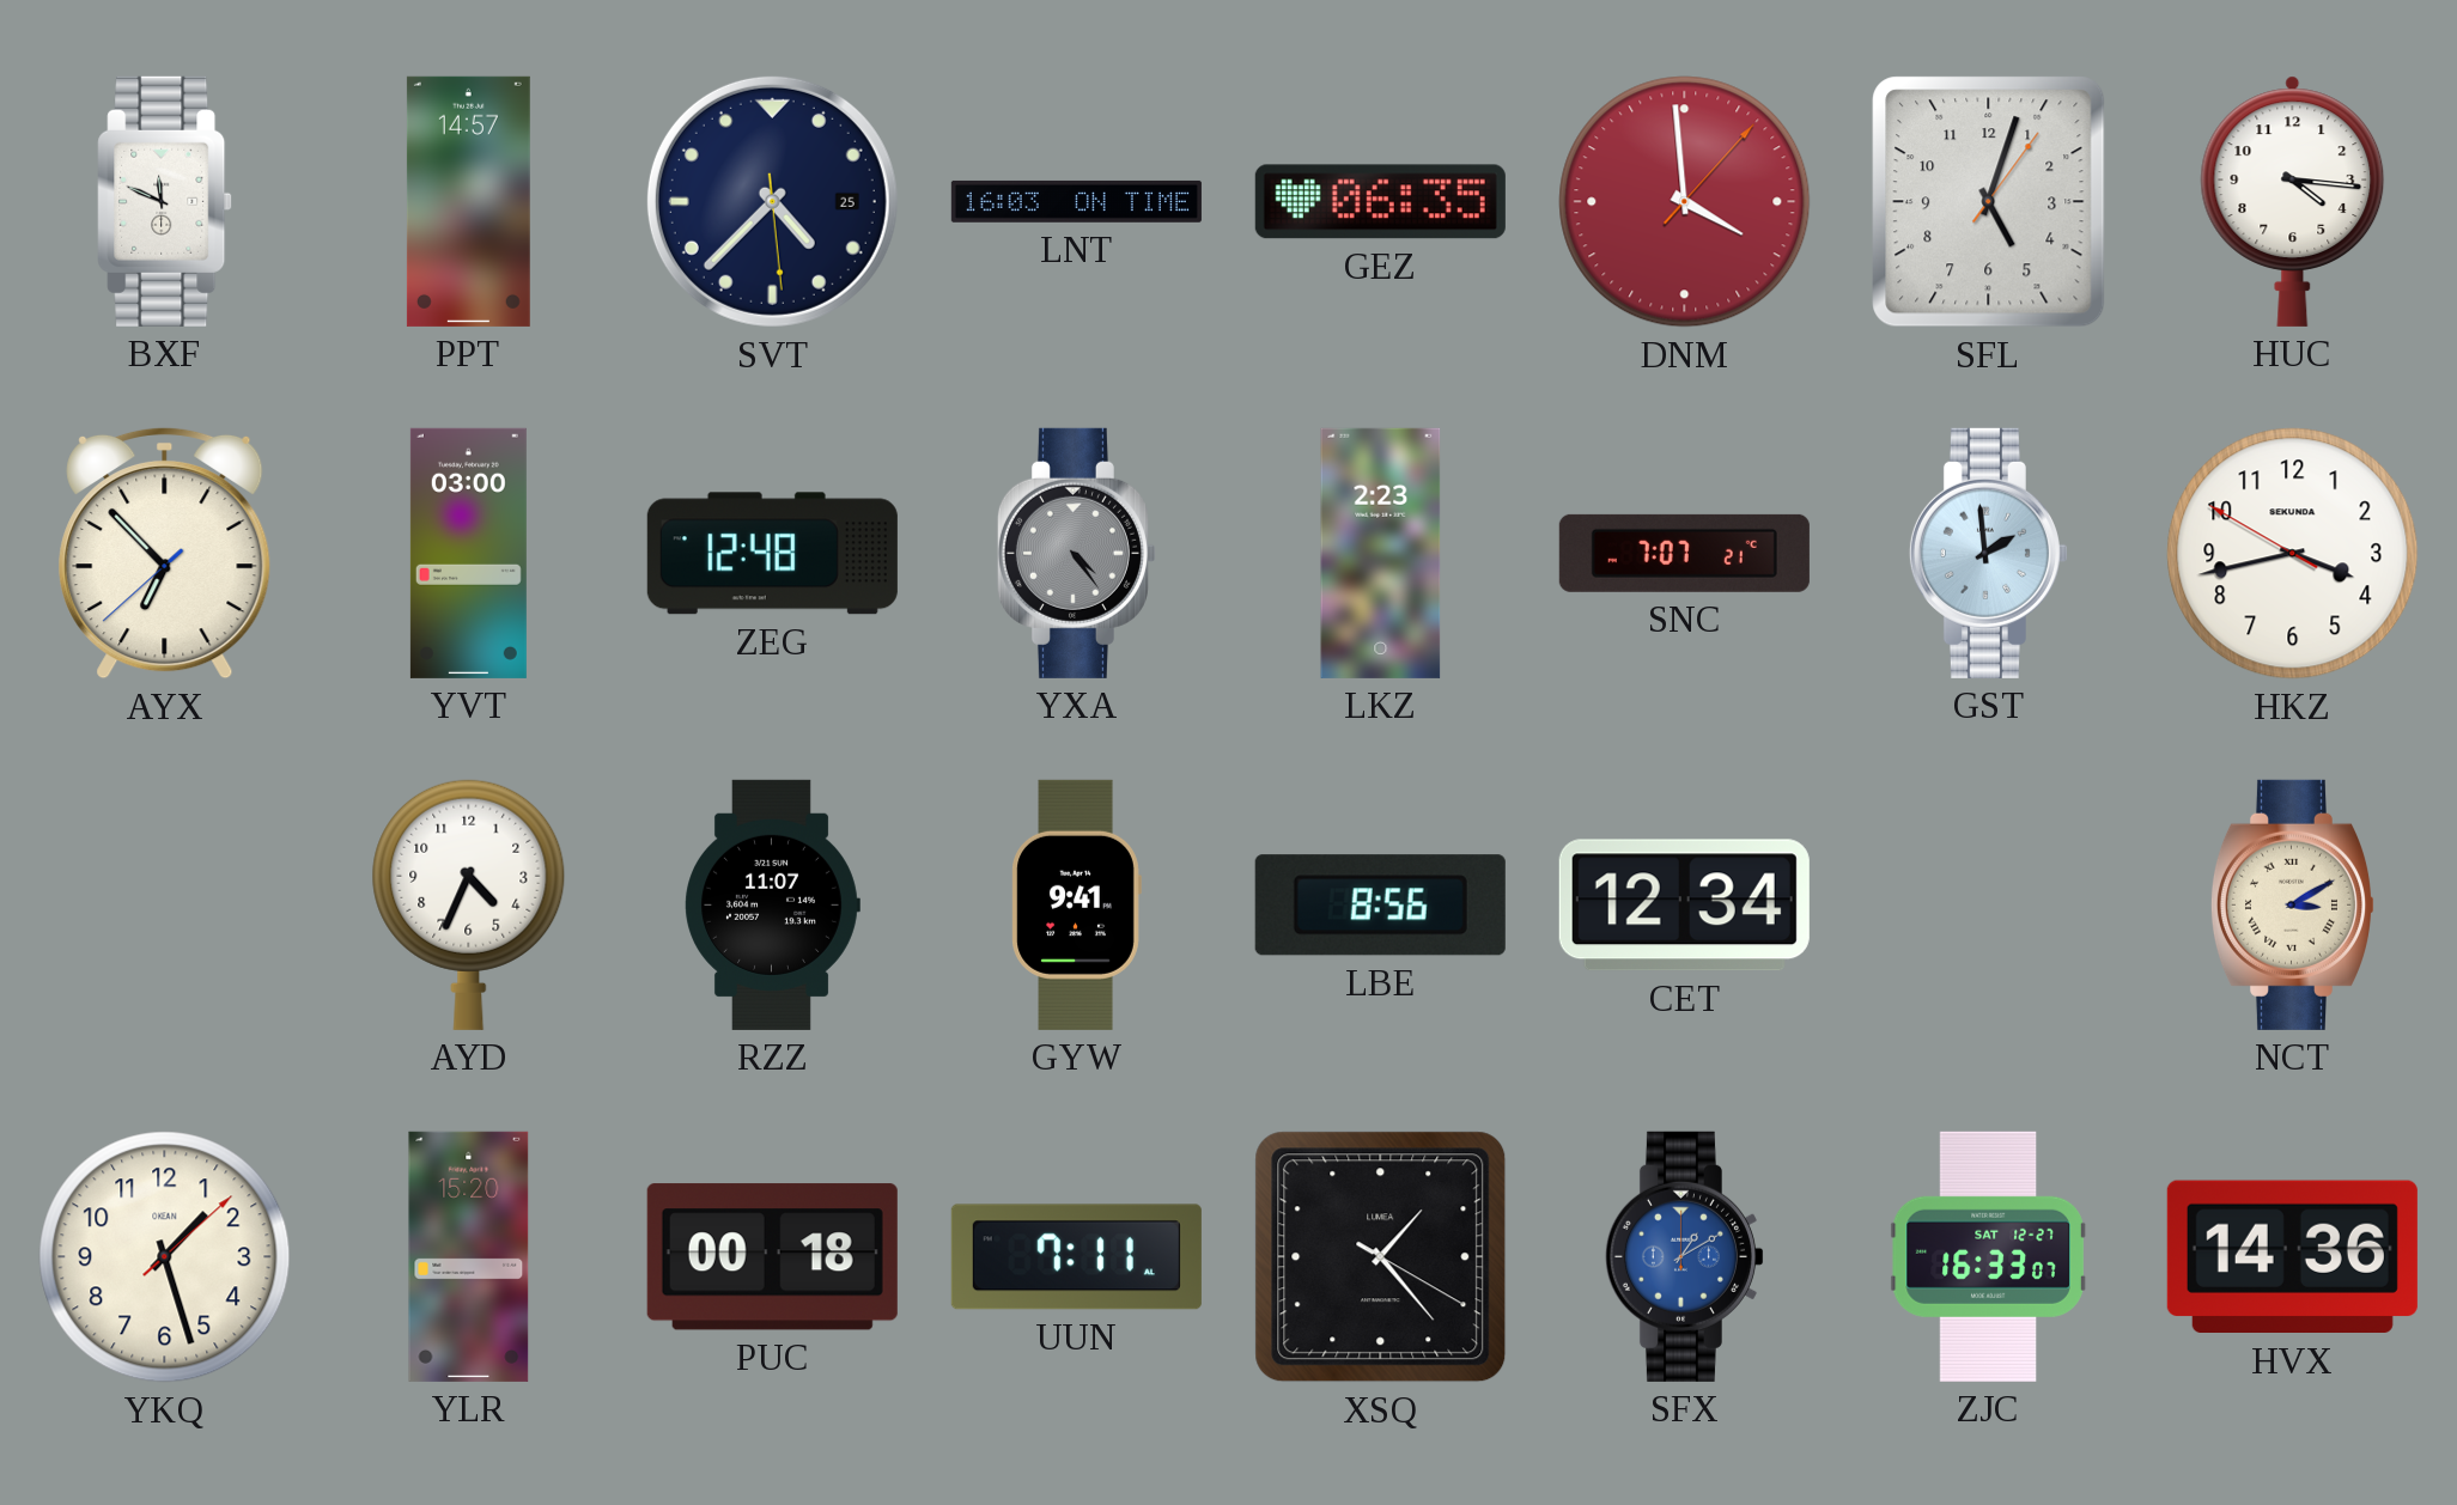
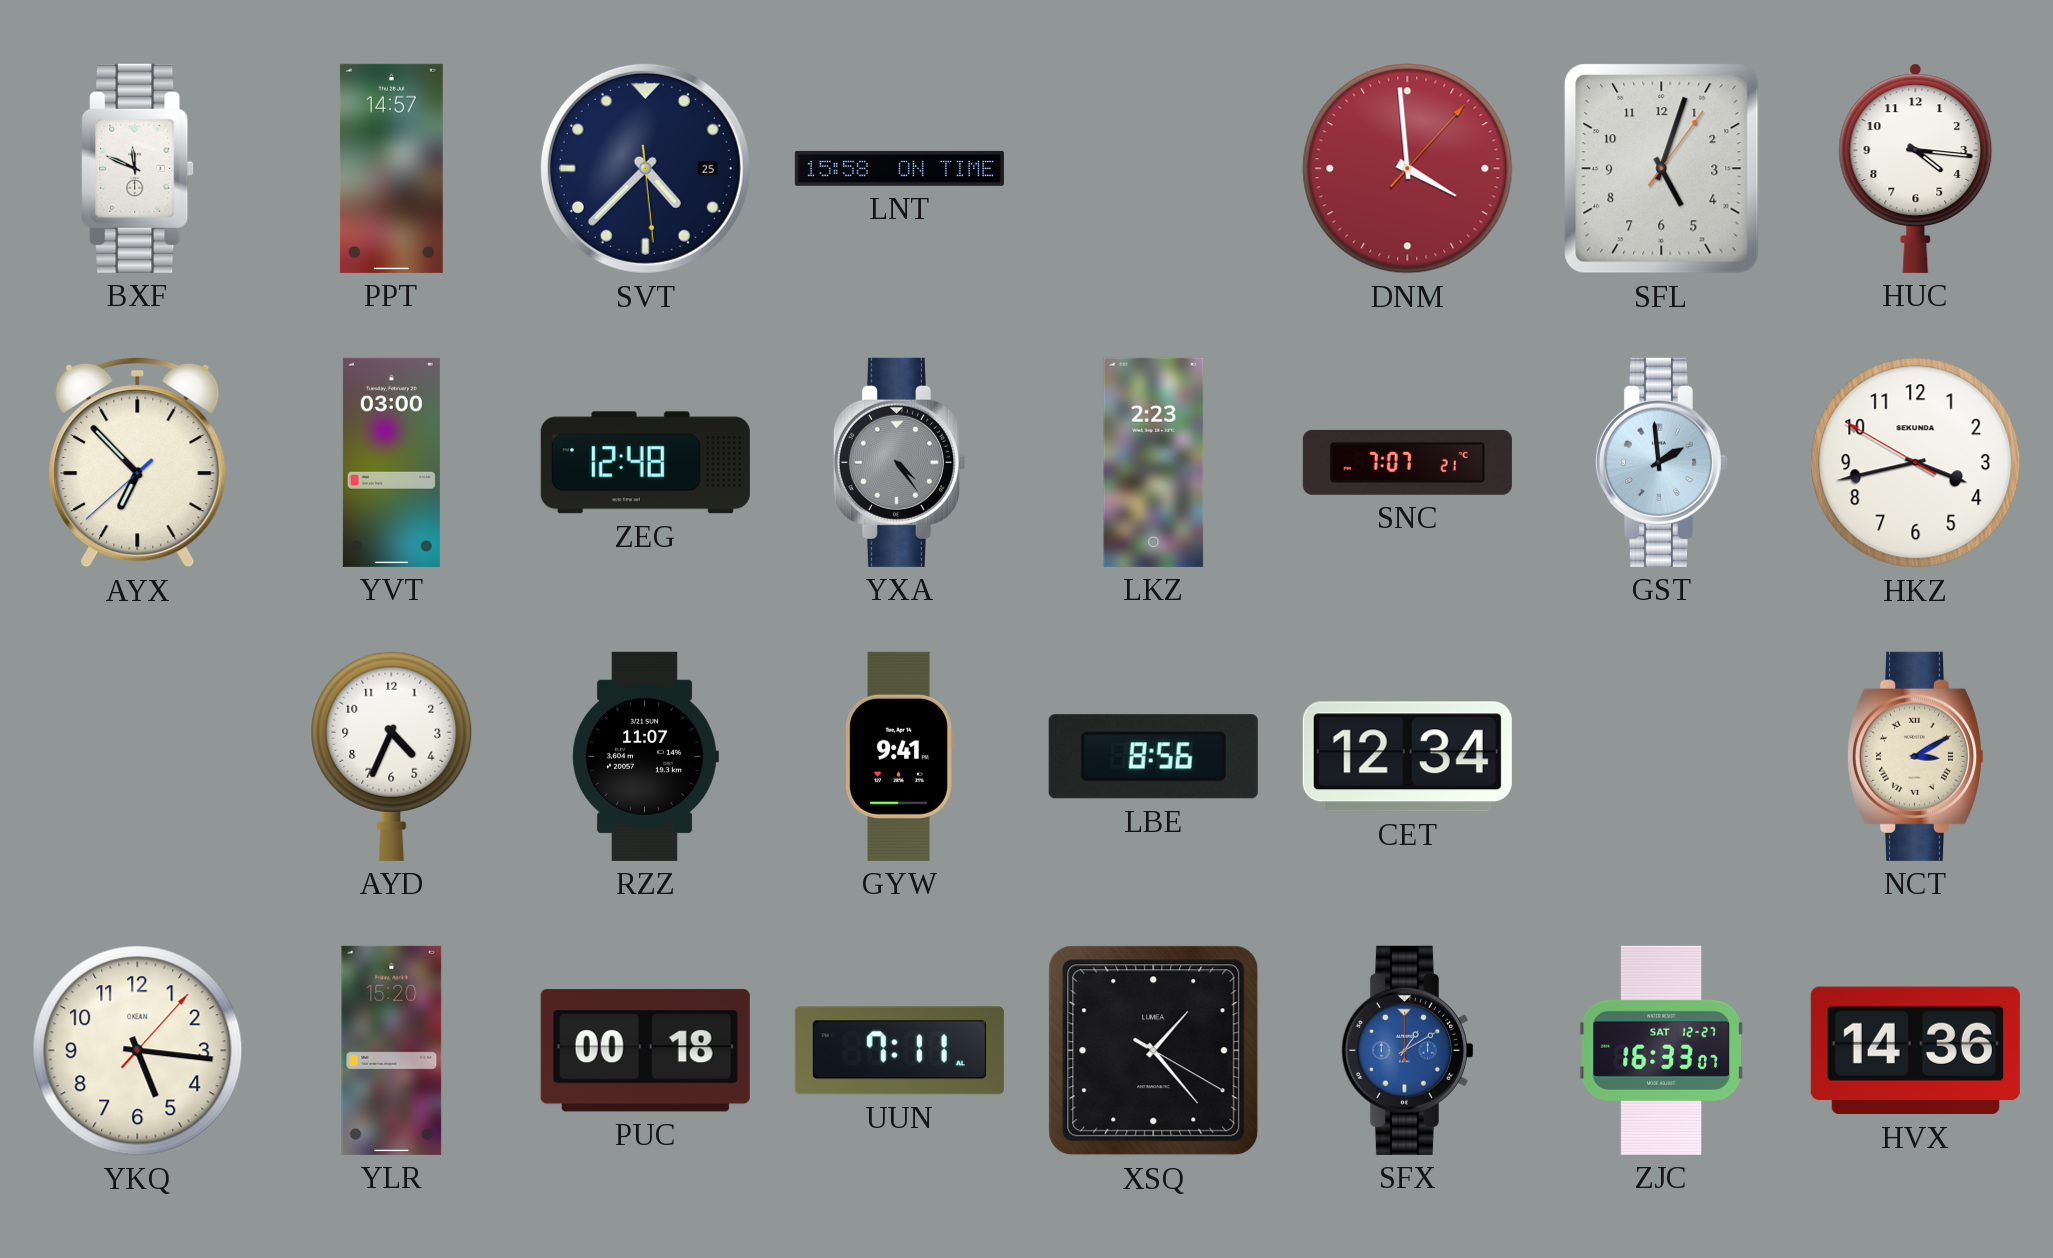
LNT: 16:03 -> 15:58 (899, 168)
GEZ: 06:35 -> none (1380, 202)
YKQ: 1:27 -> 5:16 (138, 1051)
